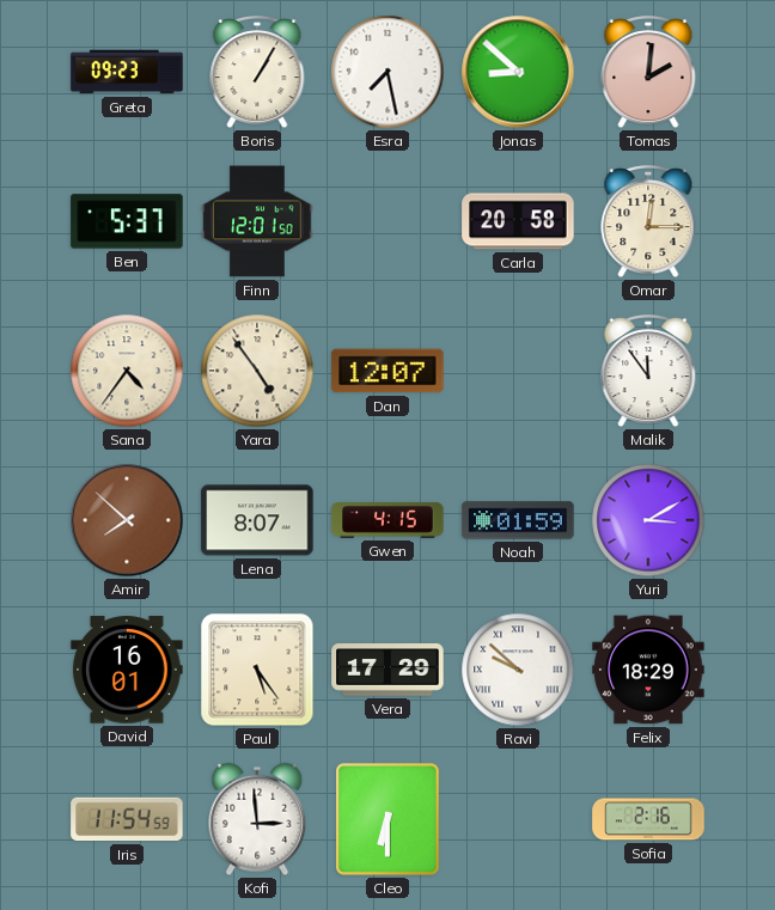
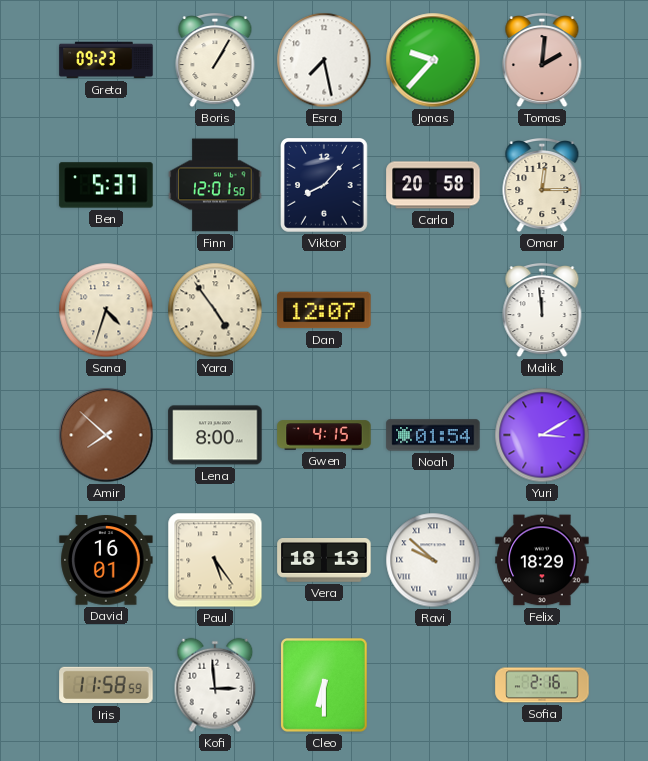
Jonas: 8:52 -> 9:37 (433, 60)
Viktor: none -> 8:07 (325, 186)
Sana: 4:36 -> 4:33 (106, 310)
Malik: 11:54 -> 11:59 (542, 311)
Lena: 8:07 -> 8:00 (215, 435)
Noah: 01:59 -> 01:54 (433, 435)
Vera: 17:29 -> 18:13 (324, 560)
Iris: 11:54 -> 11:58 (106, 685)
